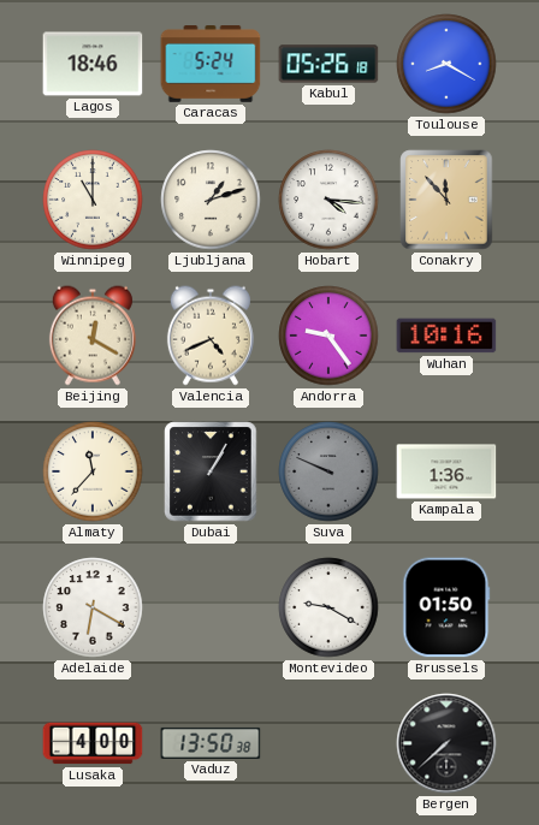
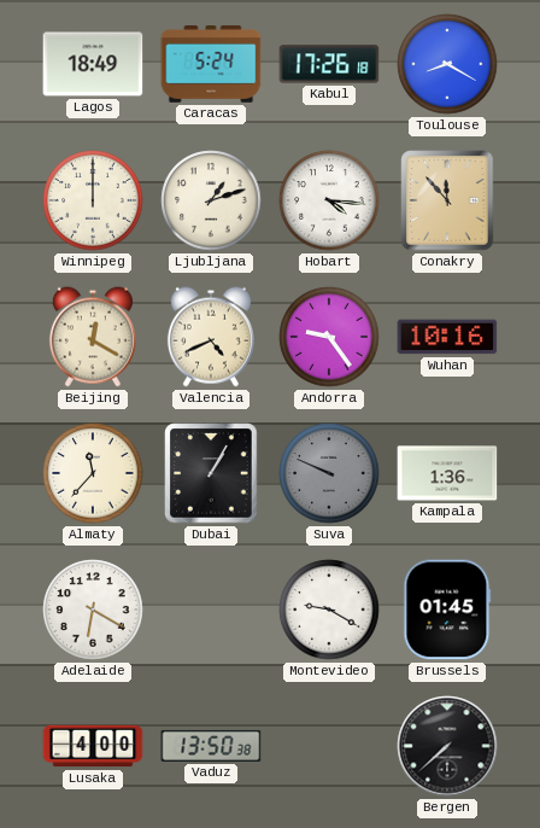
Lagos: 18:46 -> 18:49 (93, 64)
Kabul: 05:26 -> 17:26 (329, 64)
Winnipeg: 11:00 -> 12:00 (93, 200)
Brussels: 01:50 -> 01:45 (447, 610)
